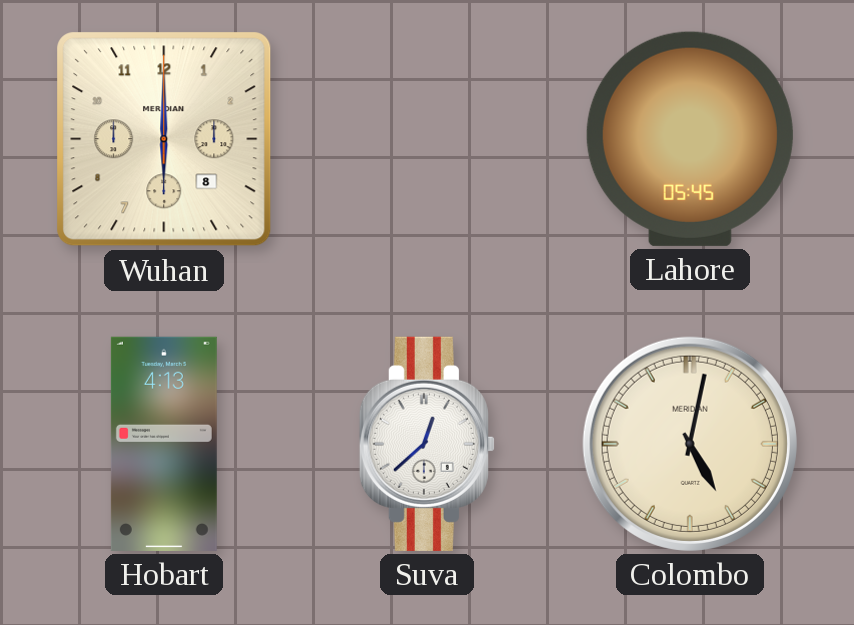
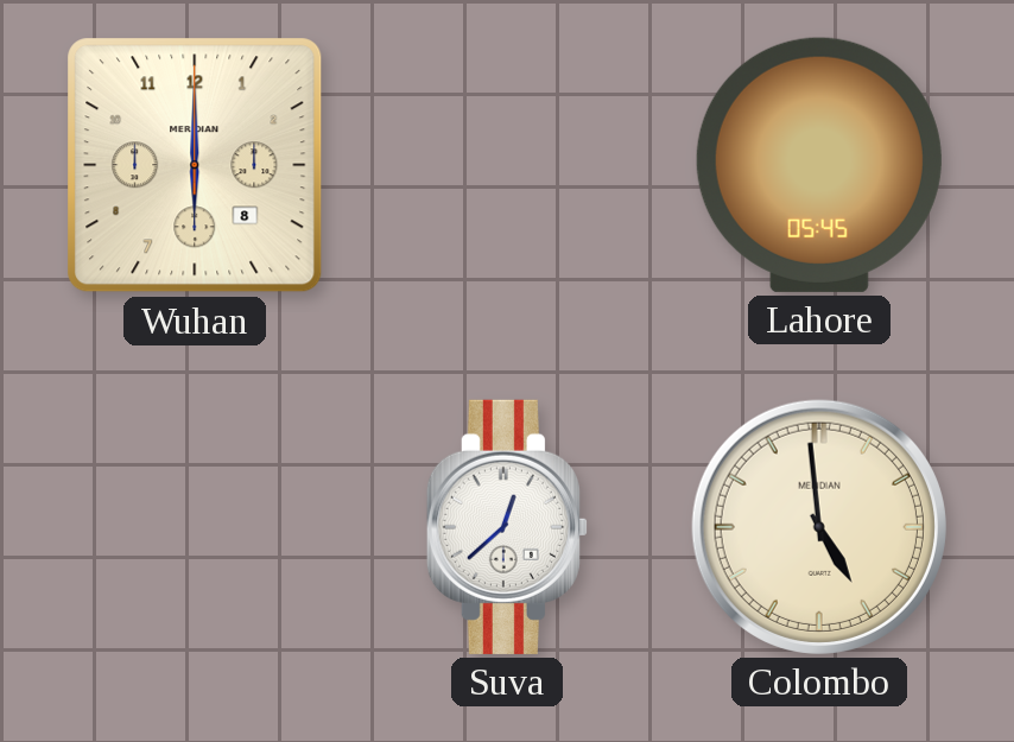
Hobart: 4:13 -> none (164, 444)
Colombo: 5:02 -> 4:59 (819, 527)
